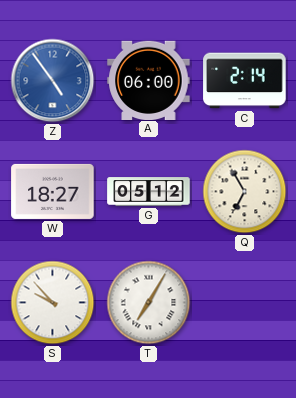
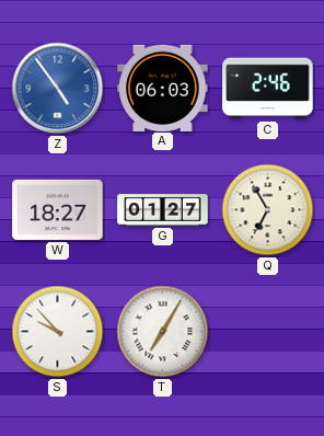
A: 06:00 -> 06:03 (163, 88)
C: 2:14 -> 2:46 (268, 89)
G: 05:12 -> 01:27 (163, 210)
